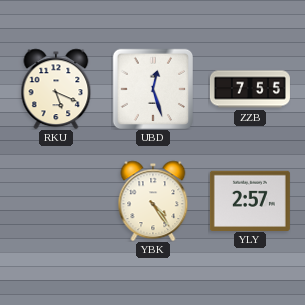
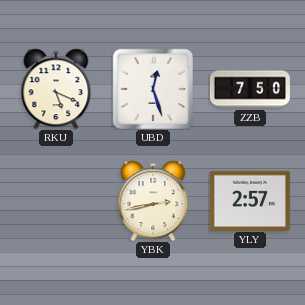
ZZB: 7:55 -> 7:50 (250, 89)
YBK: 4:24 -> 2:43 (153, 201)
